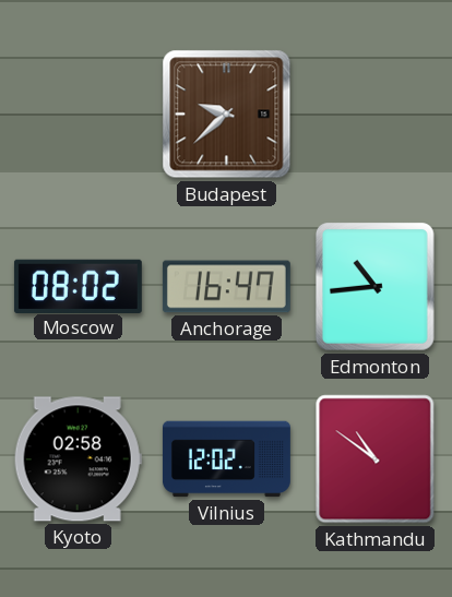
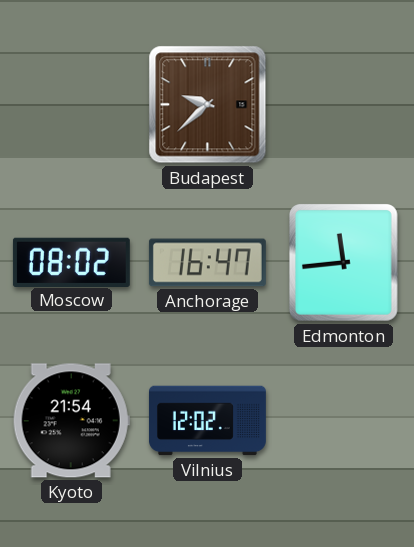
Edmonton: 10:44 -> 11:44 (344, 263)
Kyoto: 02:58 -> 21:54 (71, 421)
Kathmandu: 10:51 -> none (376, 459)
